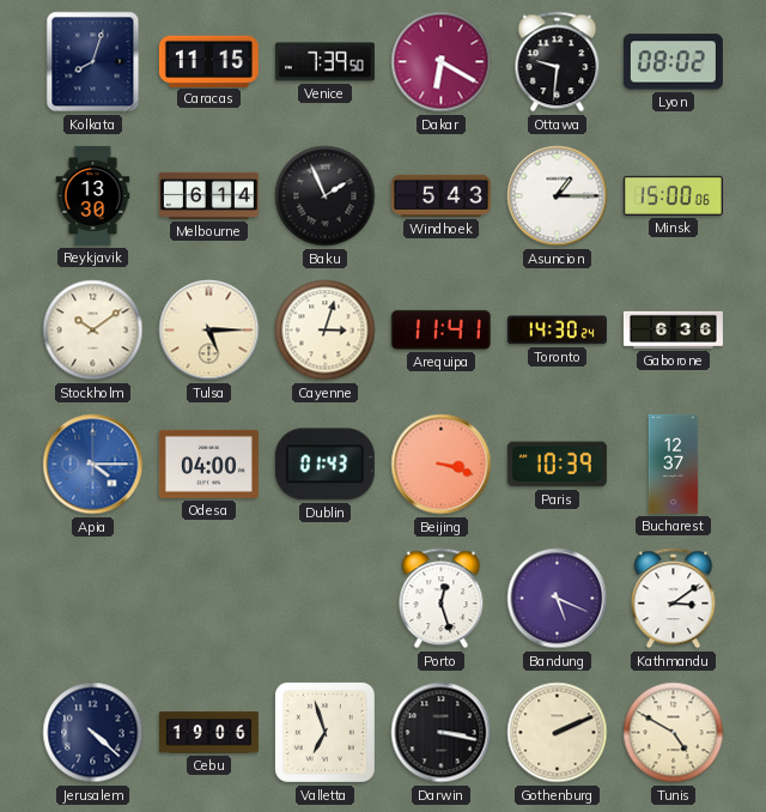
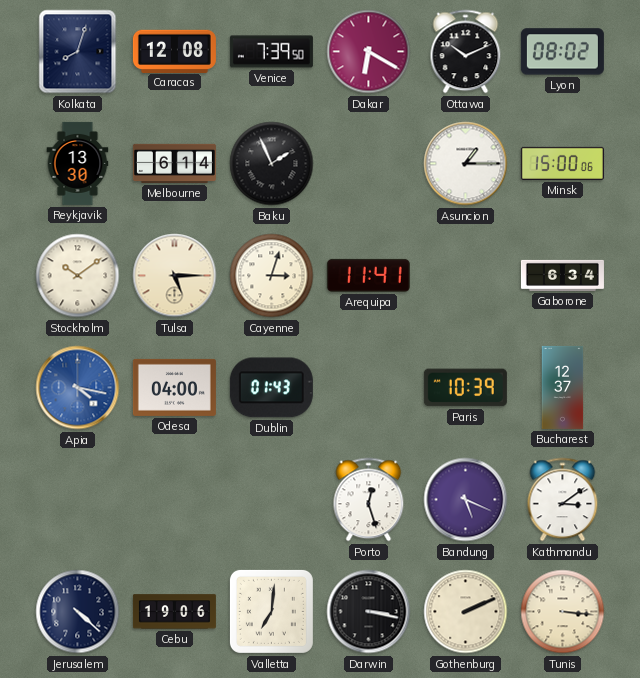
Caracas: 11:15 -> 12:08 (174, 51)
Ottawa: 9:31 -> 10:11 (466, 52)
Windhoek: 5:43 -> none (440, 195)
Toronto: 14:30 -> none (557, 331)
Gaborone: 6:36 -> 6:34 (562, 275)
Apia: 4:15 -> 4:17 (78, 388)
Beijing: 3:18 -> none (442, 465)
Valletta: 6:57 -> 7:01 (271, 611)
Tunis: 4:50 -> 3:16 (563, 612)
